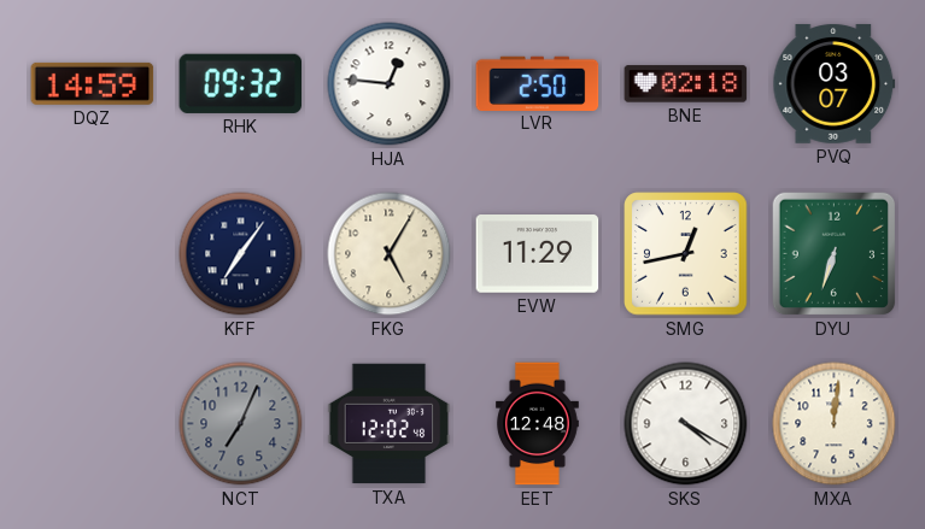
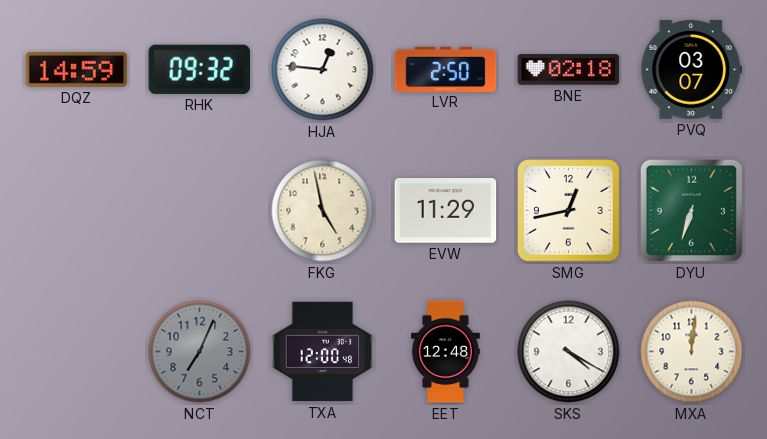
KFF: 7:06 -> none (241, 254)
FKG: 5:05 -> 4:58 (323, 211)
TXA: 12:02 -> 12:00 (323, 352)
